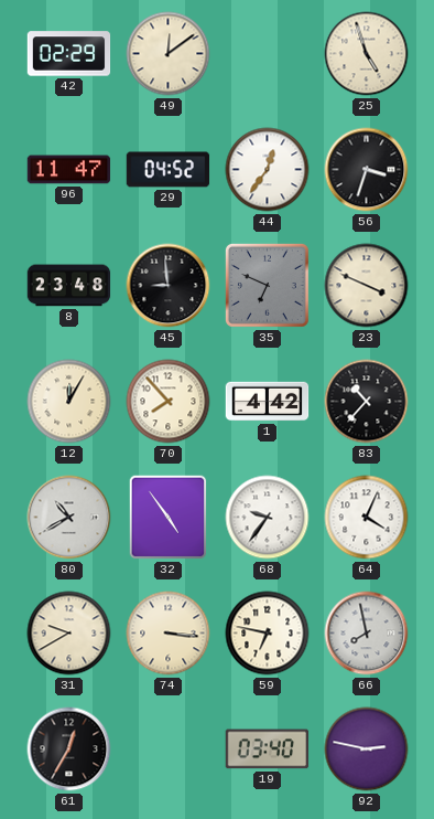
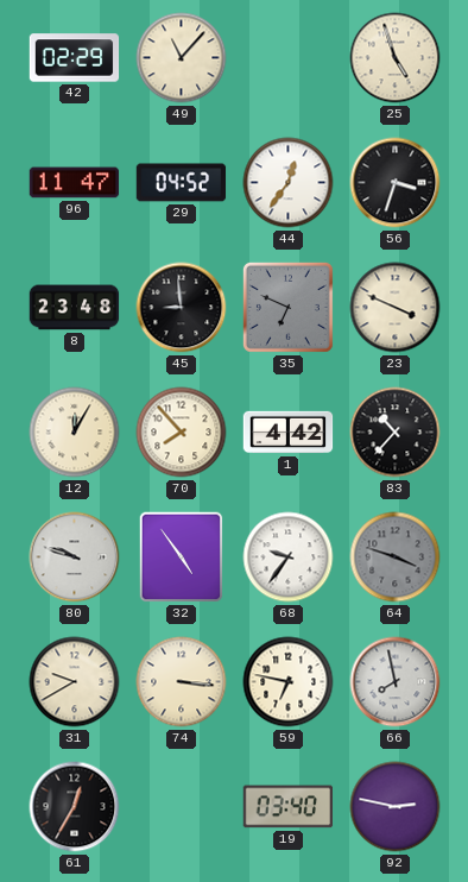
49: 12:09 -> 11:07 (182, 58)
80: 10:40 -> 9:48 (75, 557)
64: 4:04 -> 3:48 (396, 557)
64 dial: white -> grey (396, 557)
